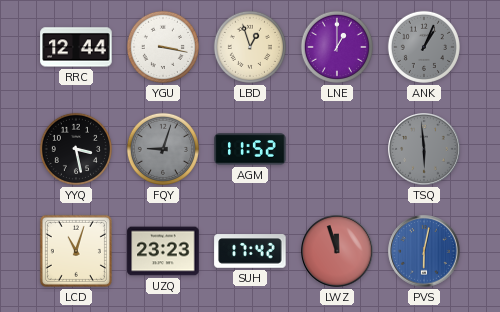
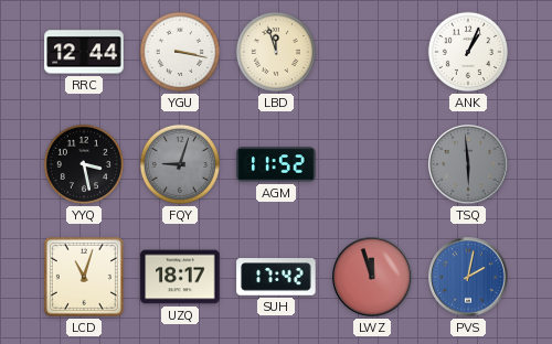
LBD: 12:57 -> 11:57 (276, 52)
LNE: 1:00 -> none (337, 47)
ANK dial: grey -> white (468, 52)
UZQ: 23:23 -> 18:17 (180, 277)
PVS: 6:02 -> 2:02 (468, 277)
